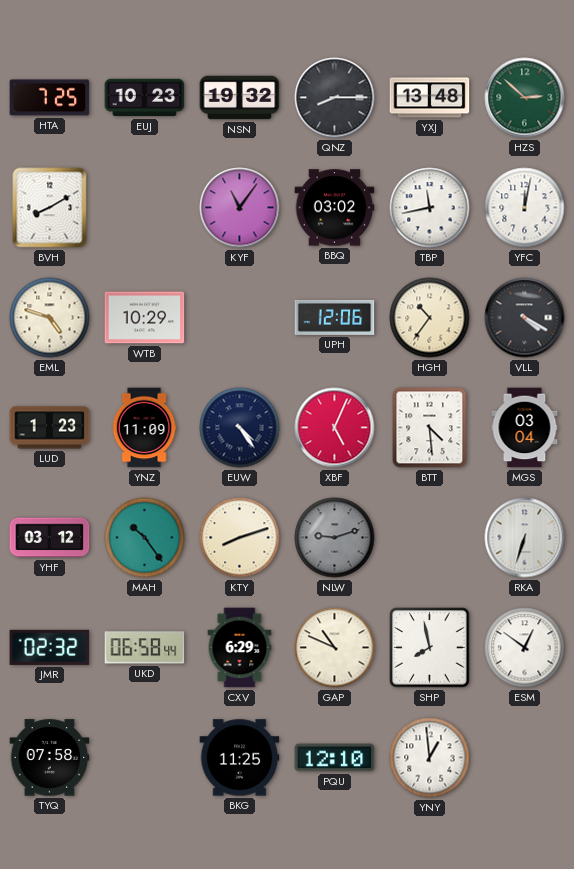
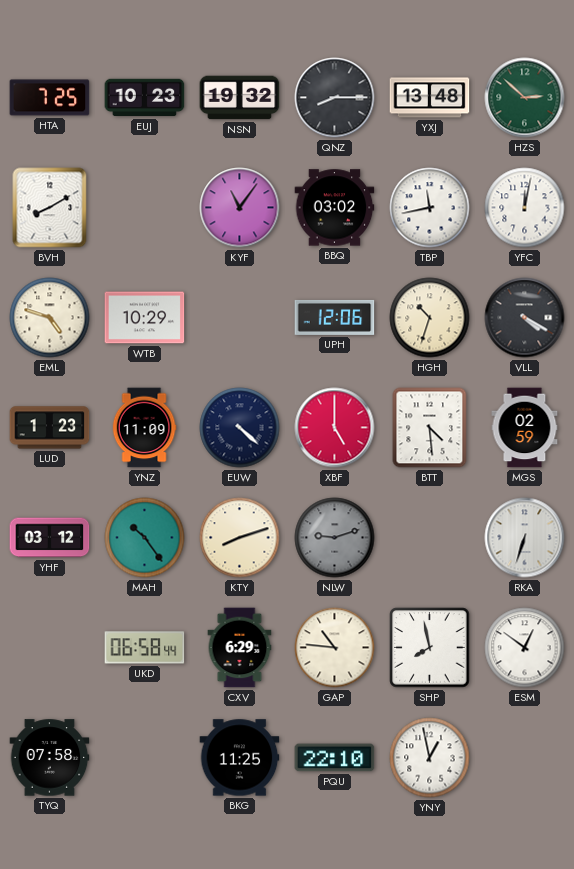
HGH: 10:36 -> 10:33 (430, 318)
EUW: 4:24 -> 4:22 (240, 428)
XBF: 5:04 -> 5:00 (335, 428)
MGS: 03:04 -> 02:59 (525, 428)
JMR: 02:32 -> none (50, 647)
GAP: 10:49 -> 10:46 (335, 648)
PQU: 12:10 -> 22:10 (335, 758)
YNY: 12:59 -> 12:58 (430, 758)
